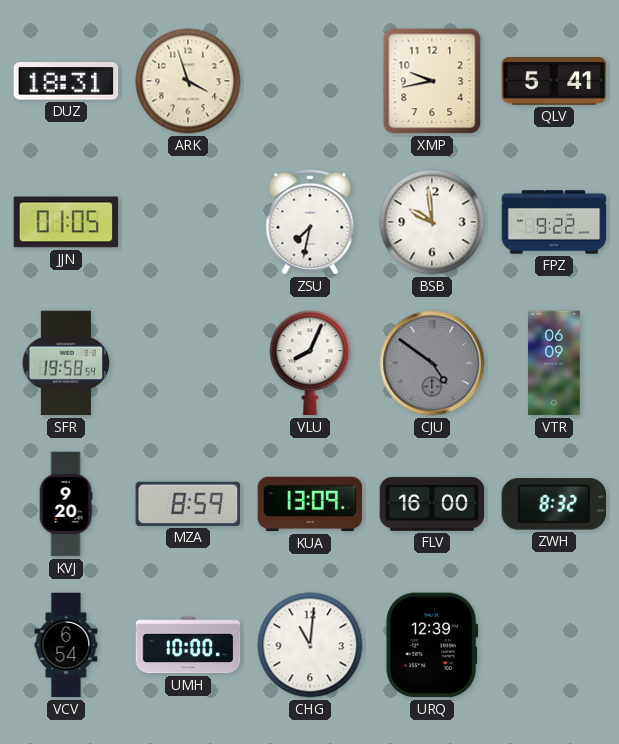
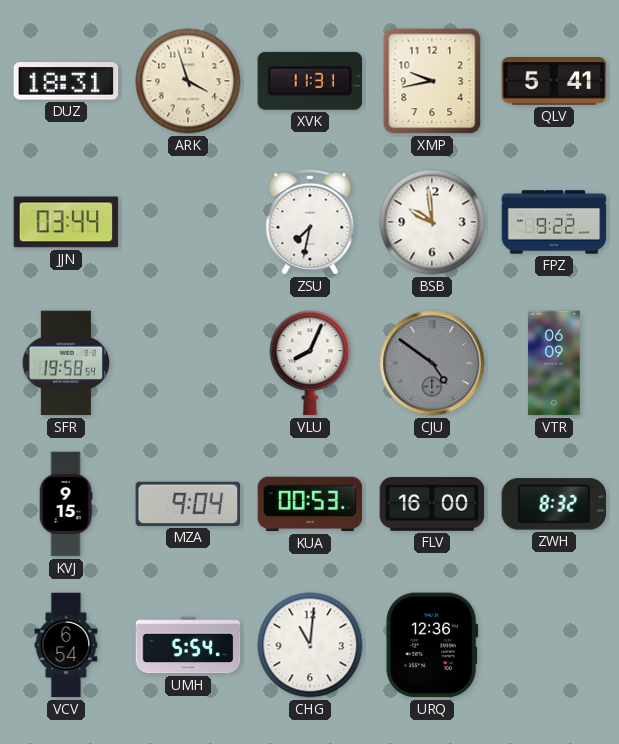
XVK: none -> 11:31 (310, 81)
JJN: 01:05 -> 03:44 (66, 222)
KVJ: 9:20 -> 9:15 (66, 504)
MZA: 8:59 -> 9:04 (188, 504)
KUA: 13:09 -> 00:53 (310, 504)
UMH: 10:00 -> 5:54 (188, 645)
URQ: 12:39 -> 12:36 (432, 645)
